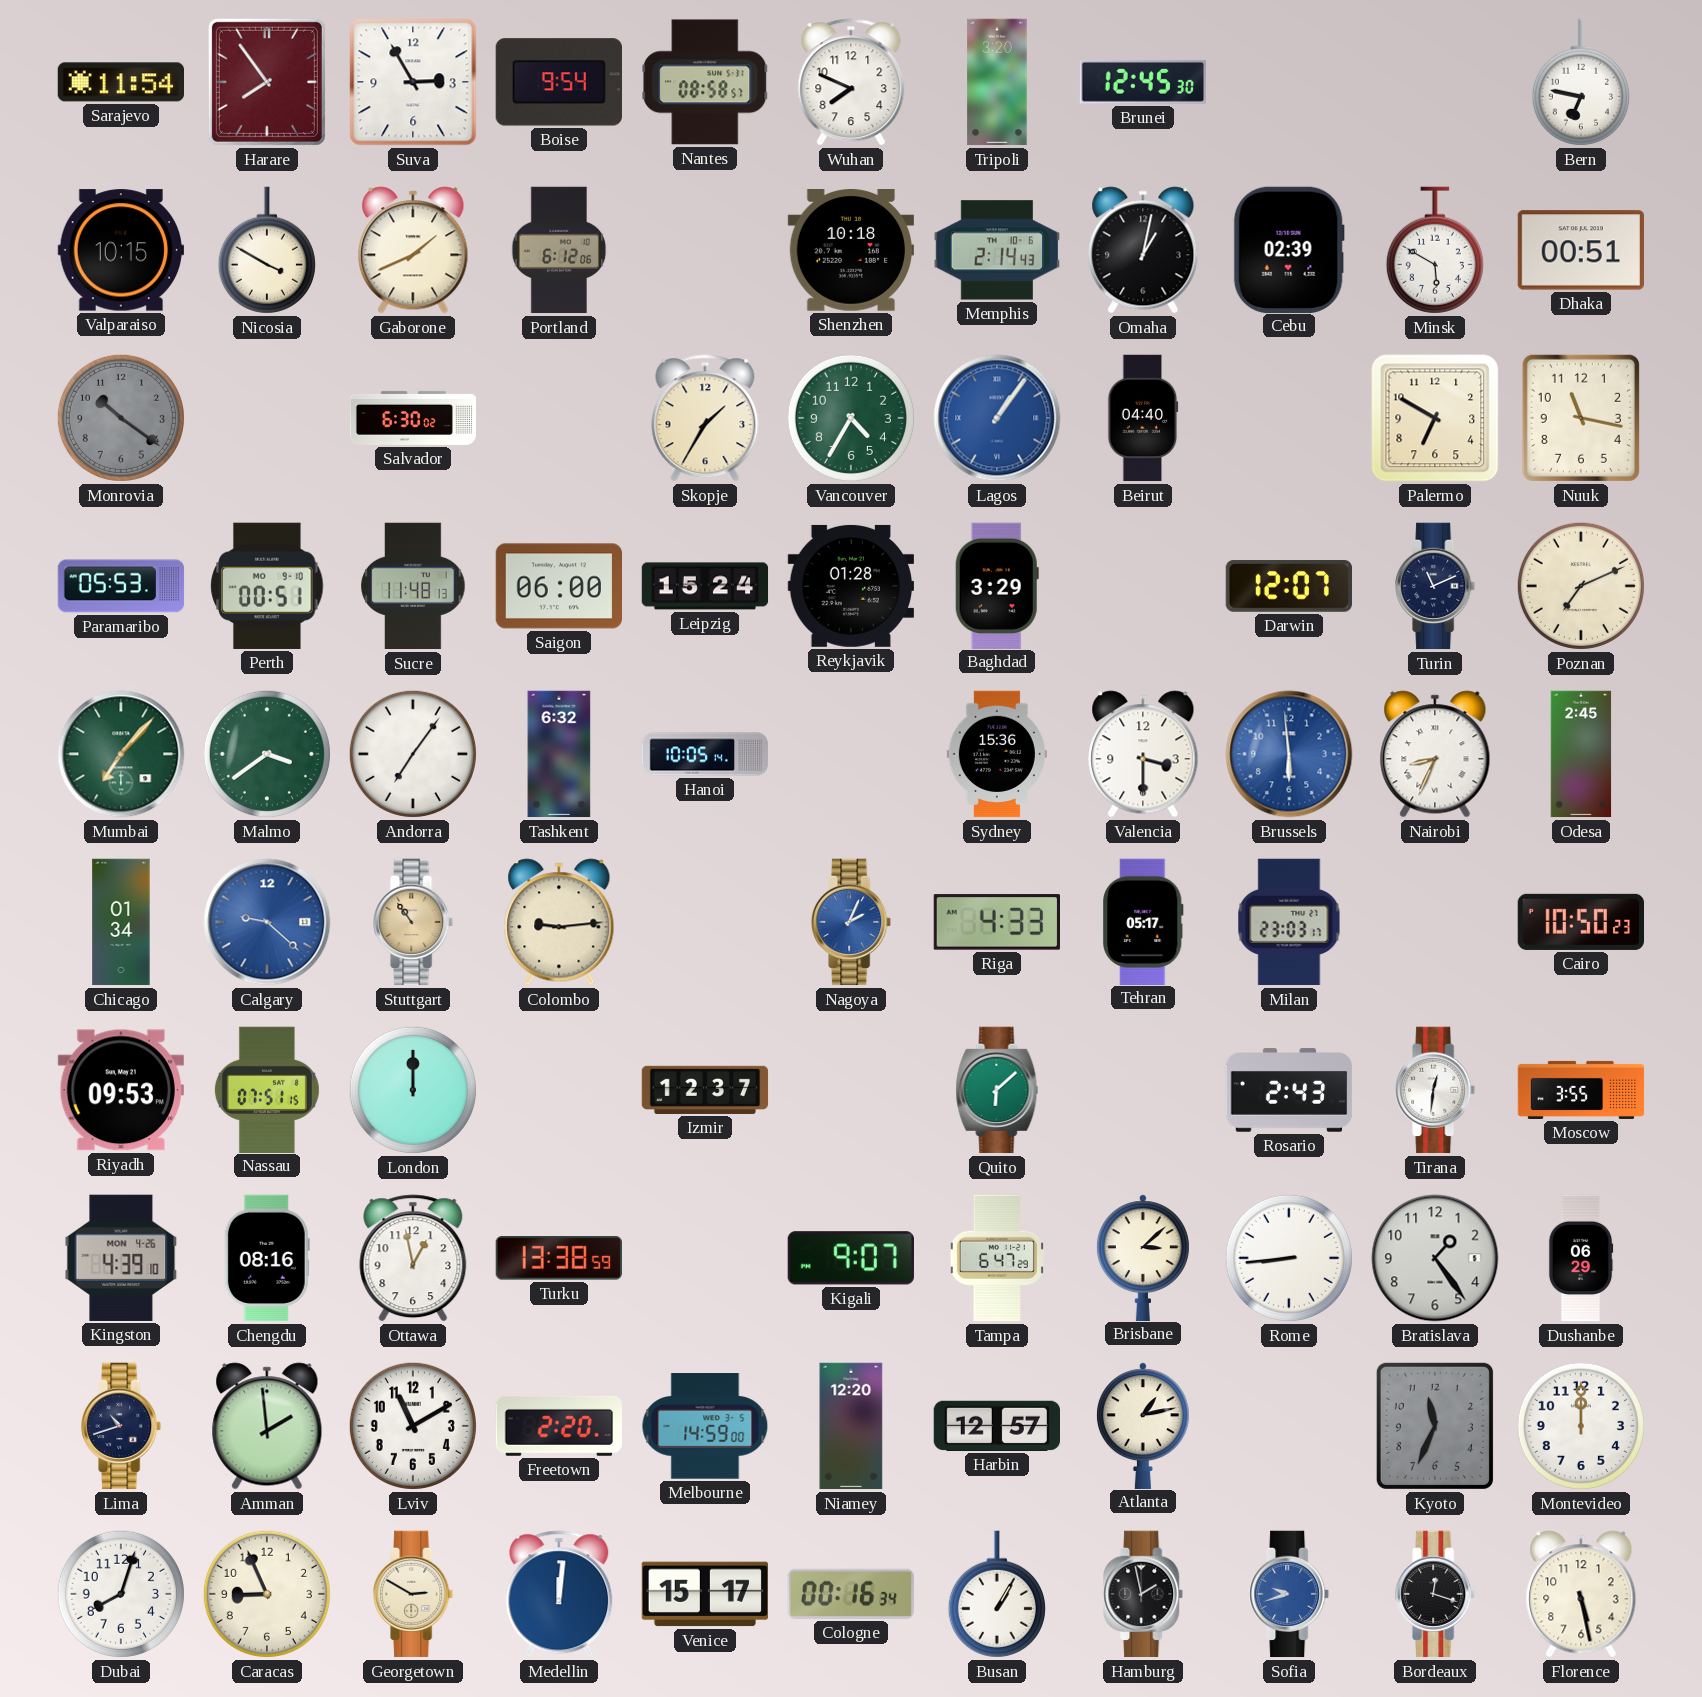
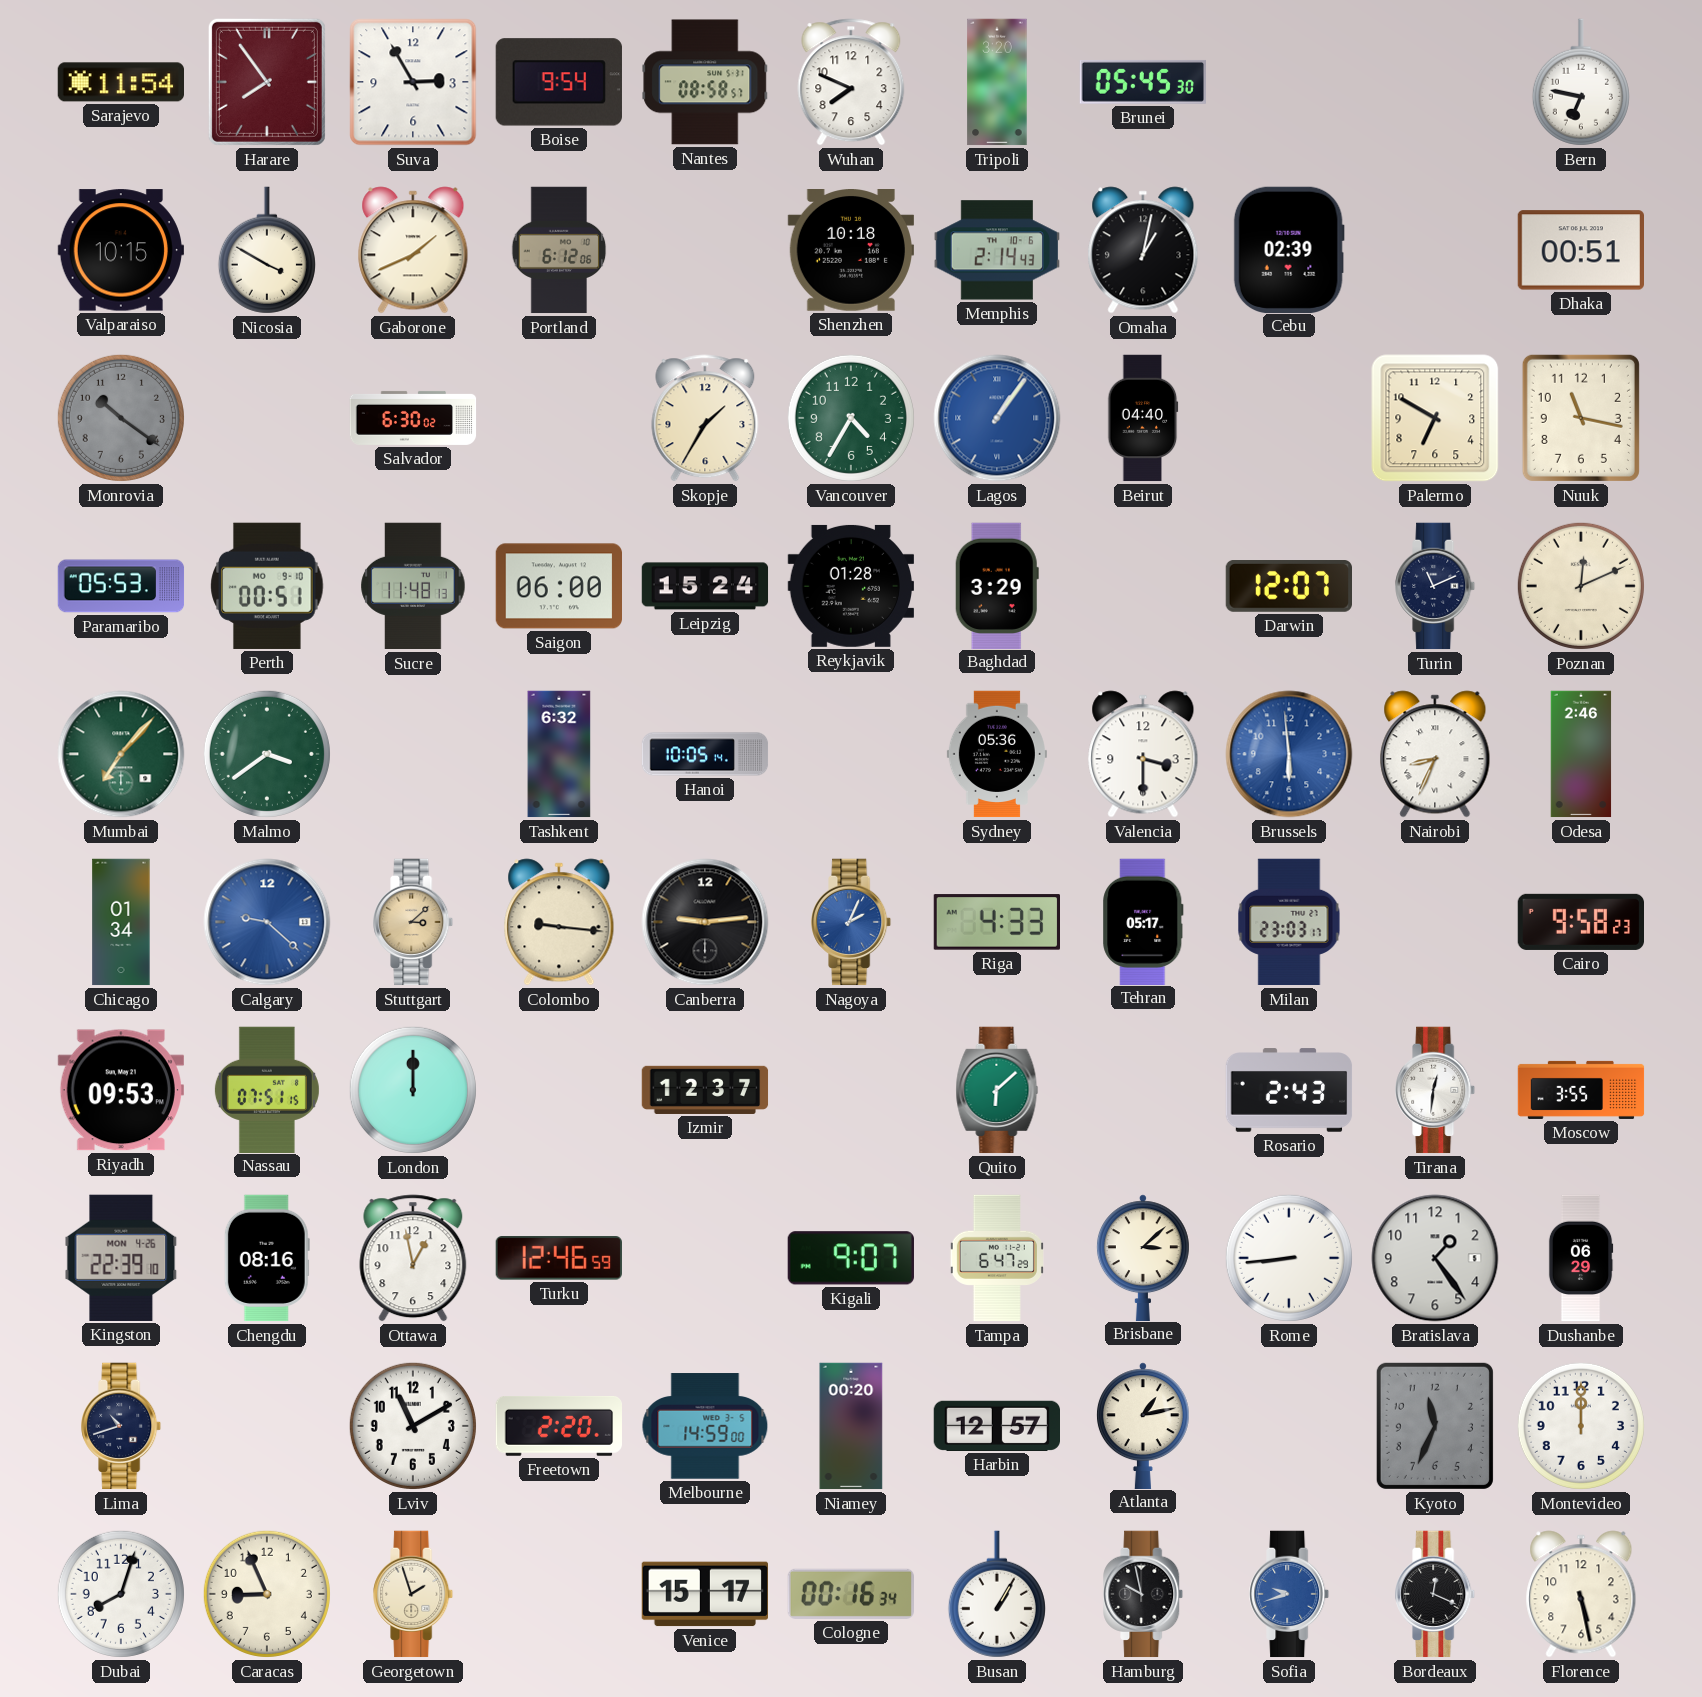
Brunei: 12:45 -> 05:45 (1142, 82)
Minsk: 5:50 -> none (1435, 250)
Poznan: 7:11 -> 12:11 (1581, 586)
Andorra: 7:06 -> none (413, 754)
Sydney: 15:36 -> 05:36 (997, 754)
Odesa: 2:45 -> 2:46 (1581, 754)
Stuttgart: 10:54 -> 3:08 (414, 922)
Colombo: 9:14 -> 9:16 (559, 922)
Canberra: none -> 9:14 (705, 922)
Cairo: 10:50 -> 9:58 (1580, 922)
Kingston: 4:39 -> 22:39 (121, 1258)
Turku: 13:38 -> 12:46 (559, 1258)
Amman: 1:59 -> none (267, 1426)
Niamey: 12:20 -> 00:20 (851, 1426)
Georgetown: 2:50 -> 1:57 (414, 1594)
Medellin: 12:01 -> none (559, 1594)
Hamburg: 1:58 -> 9:58 (1144, 1594)
Bordeaux: 12:18 -> 12:19 (1436, 1594)
